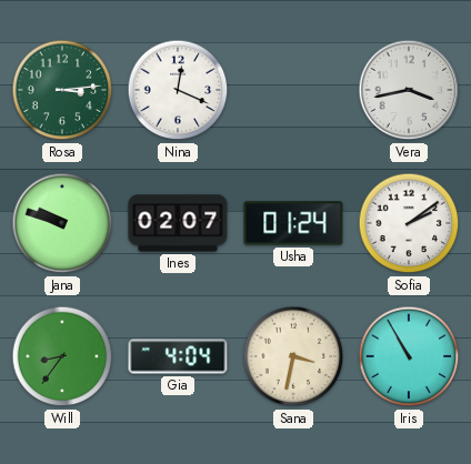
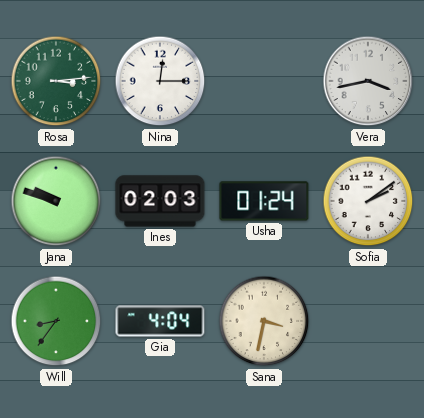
Nina: 12:19 -> 12:15 (160, 81)
Ines: 02:07 -> 02:03 (160, 201)
Iris: 10:55 -> none (409, 356)
